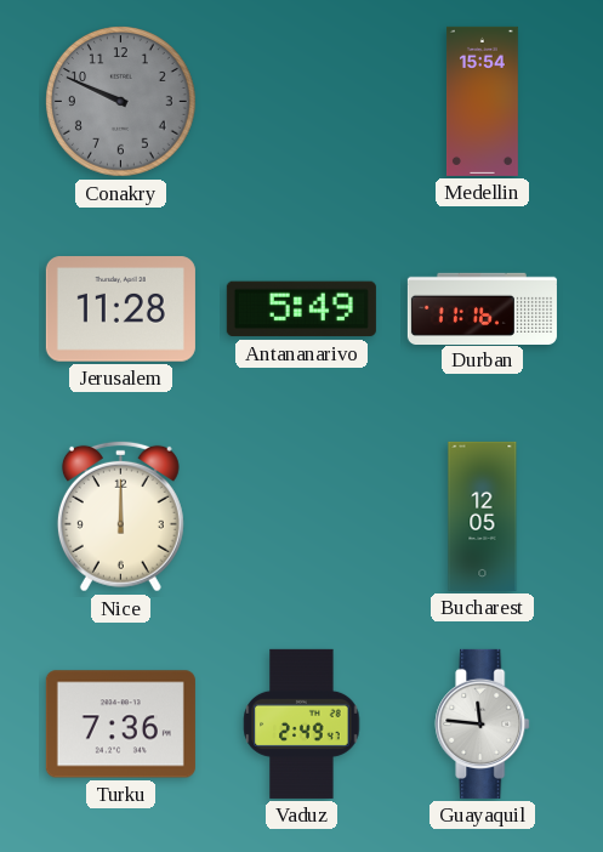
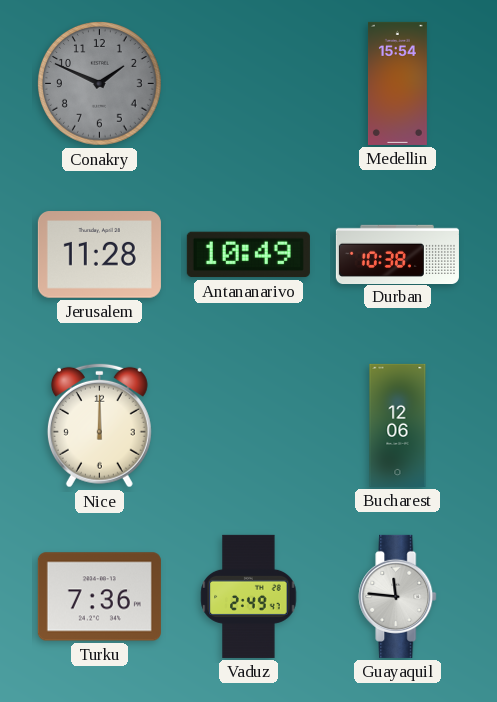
Conakry: 9:49 -> 1:49 (100, 84)
Antananarivo: 5:49 -> 10:49 (248, 255)
Durban: 11:16 -> 10:38 (397, 254)
Bucharest: 12:05 -> 12:06 (398, 425)
